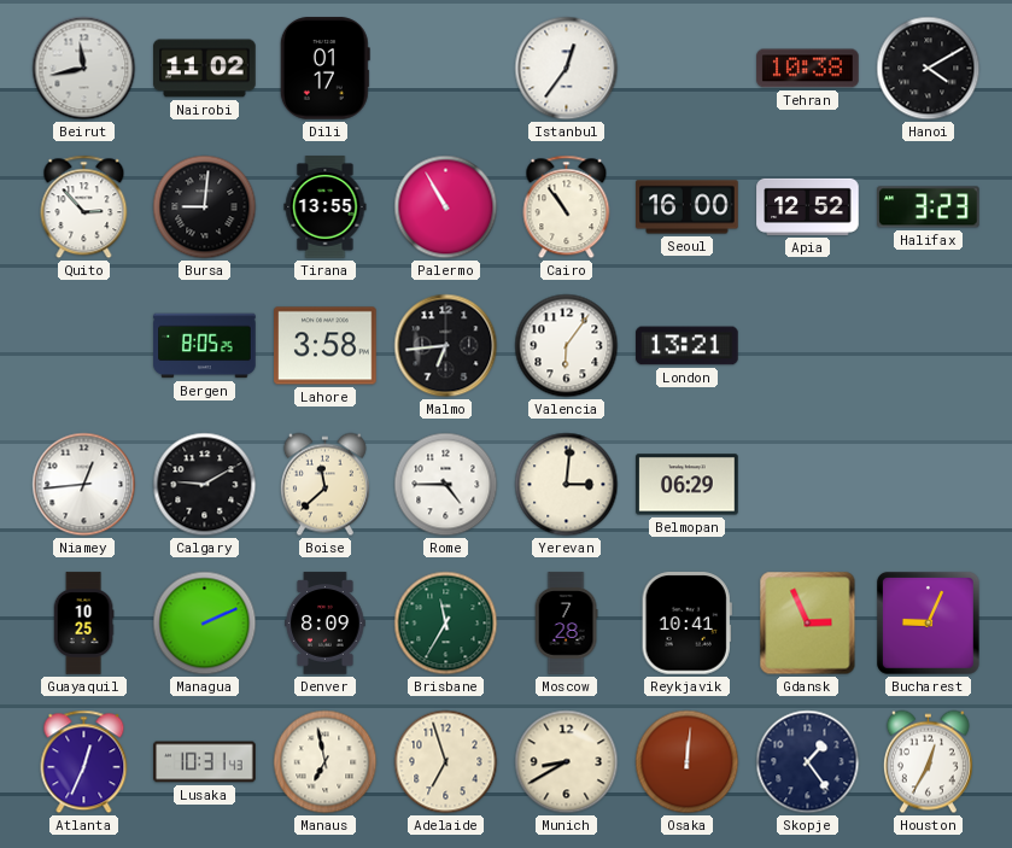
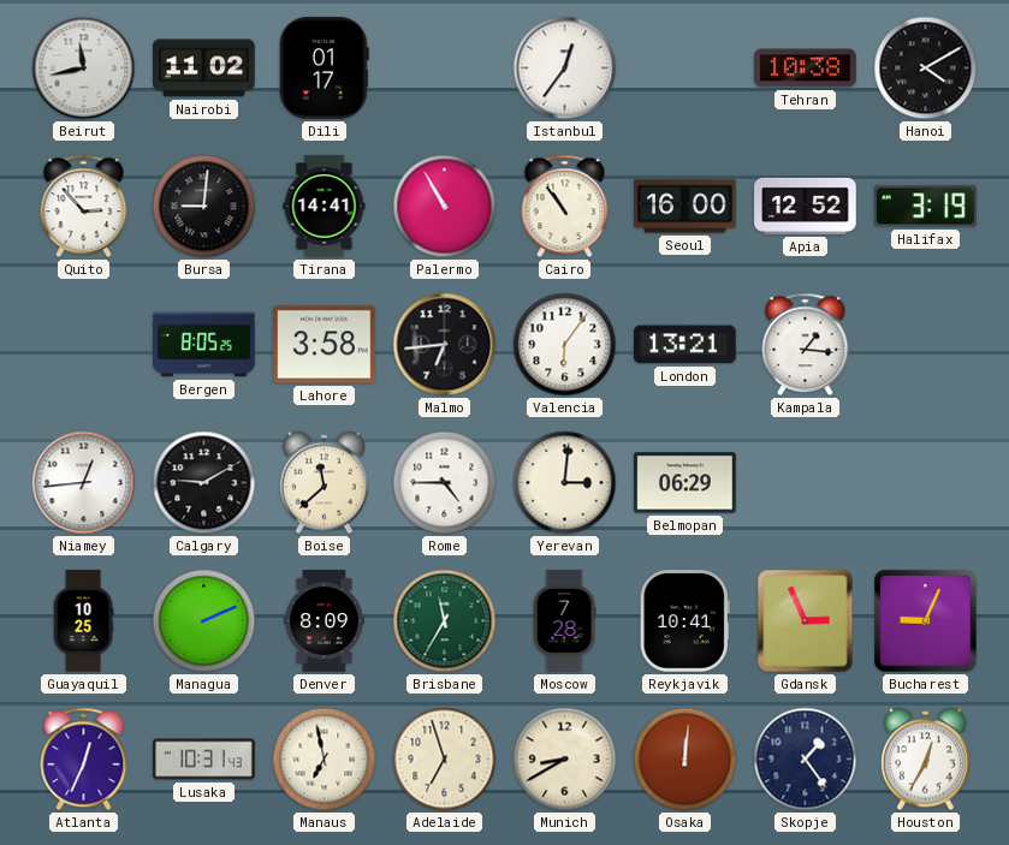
Tirana: 13:55 -> 14:41 (325, 207)
Halifax: 3:23 -> 3:19 (926, 207)
Kampala: none -> 1:16 (806, 345)
